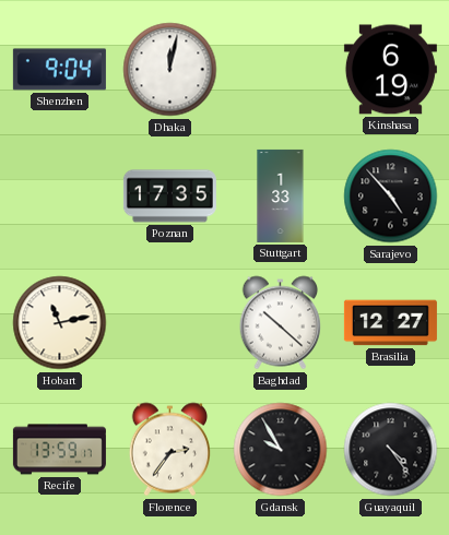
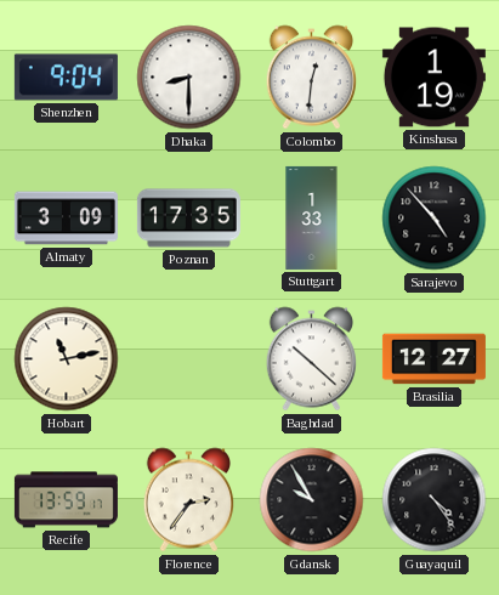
Dhaka: 12:02 -> 8:30 (189, 78)
Colombo: none -> 12:31 (311, 78)
Kinshasa: 6:19 -> 1:19 (433, 78)
Almaty: none -> 3:09 (66, 219)
